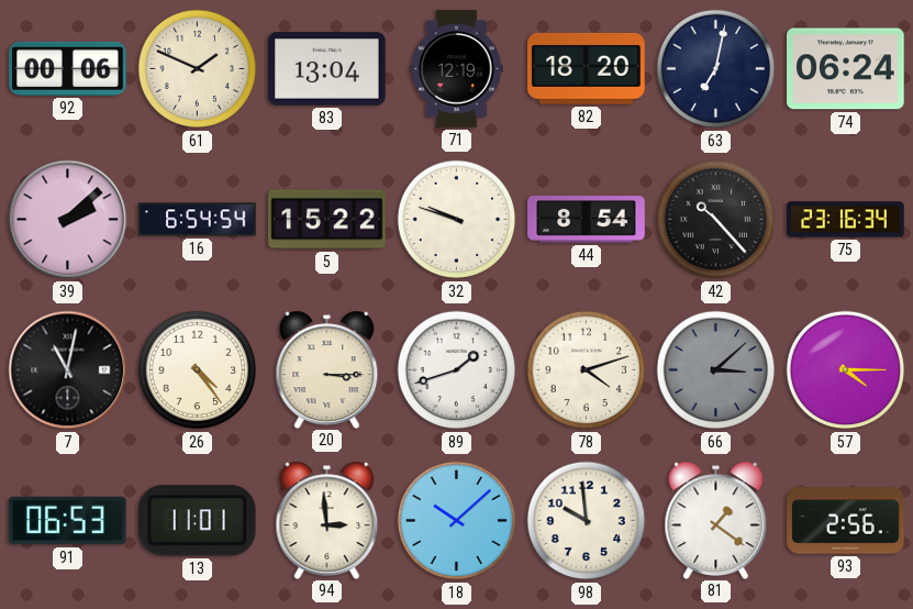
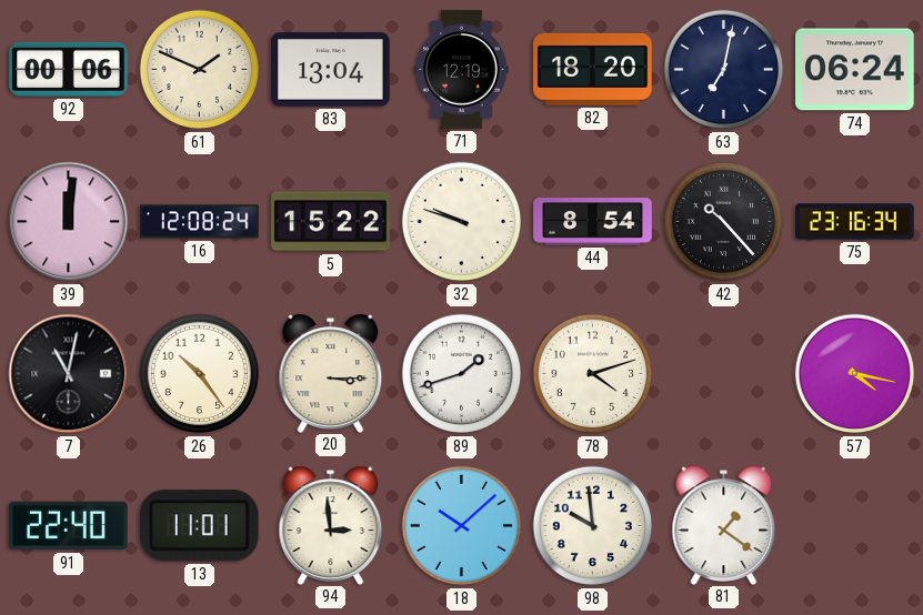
39: 2:08 -> 12:01 (69, 222)
16: 6:54 -> 12:08 (200, 222)
26: 4:24 -> 10:24 (200, 374)
66: 3:08 -> none (716, 370)
57: 4:15 -> 4:17 (855, 374)
91: 06:53 -> 22:40 (69, 526)
93: 2:56 -> none (846, 521)
